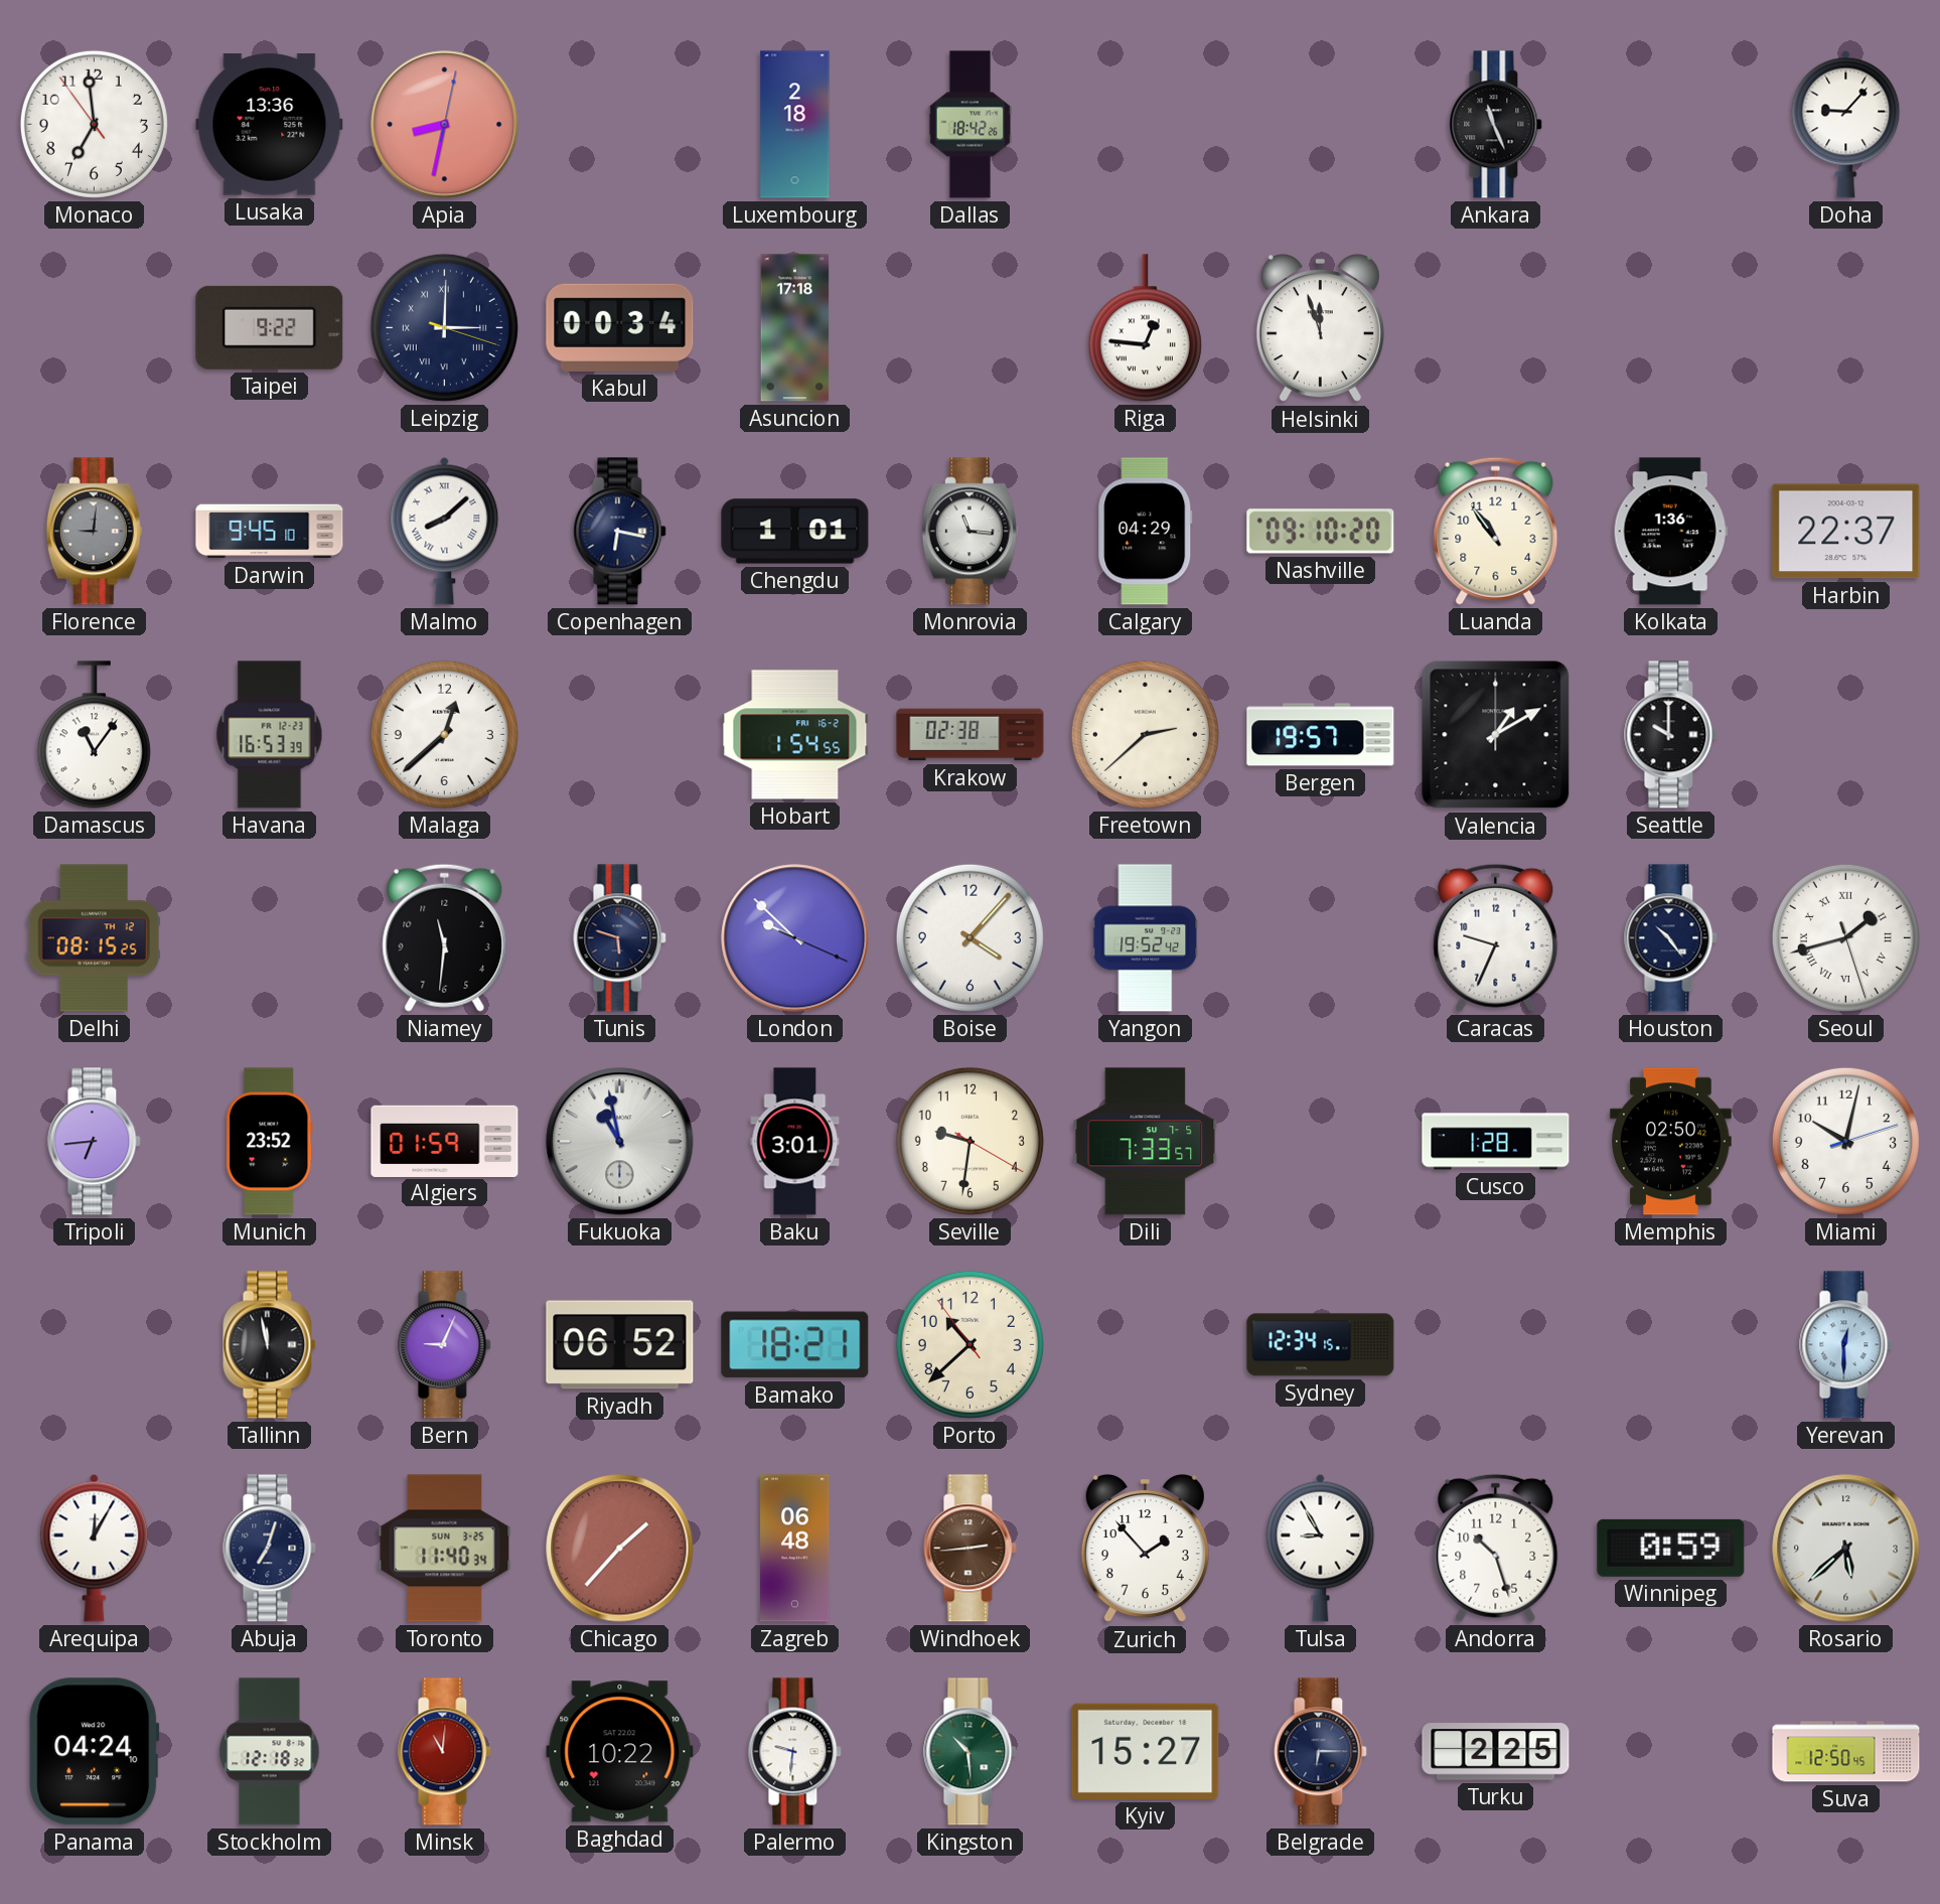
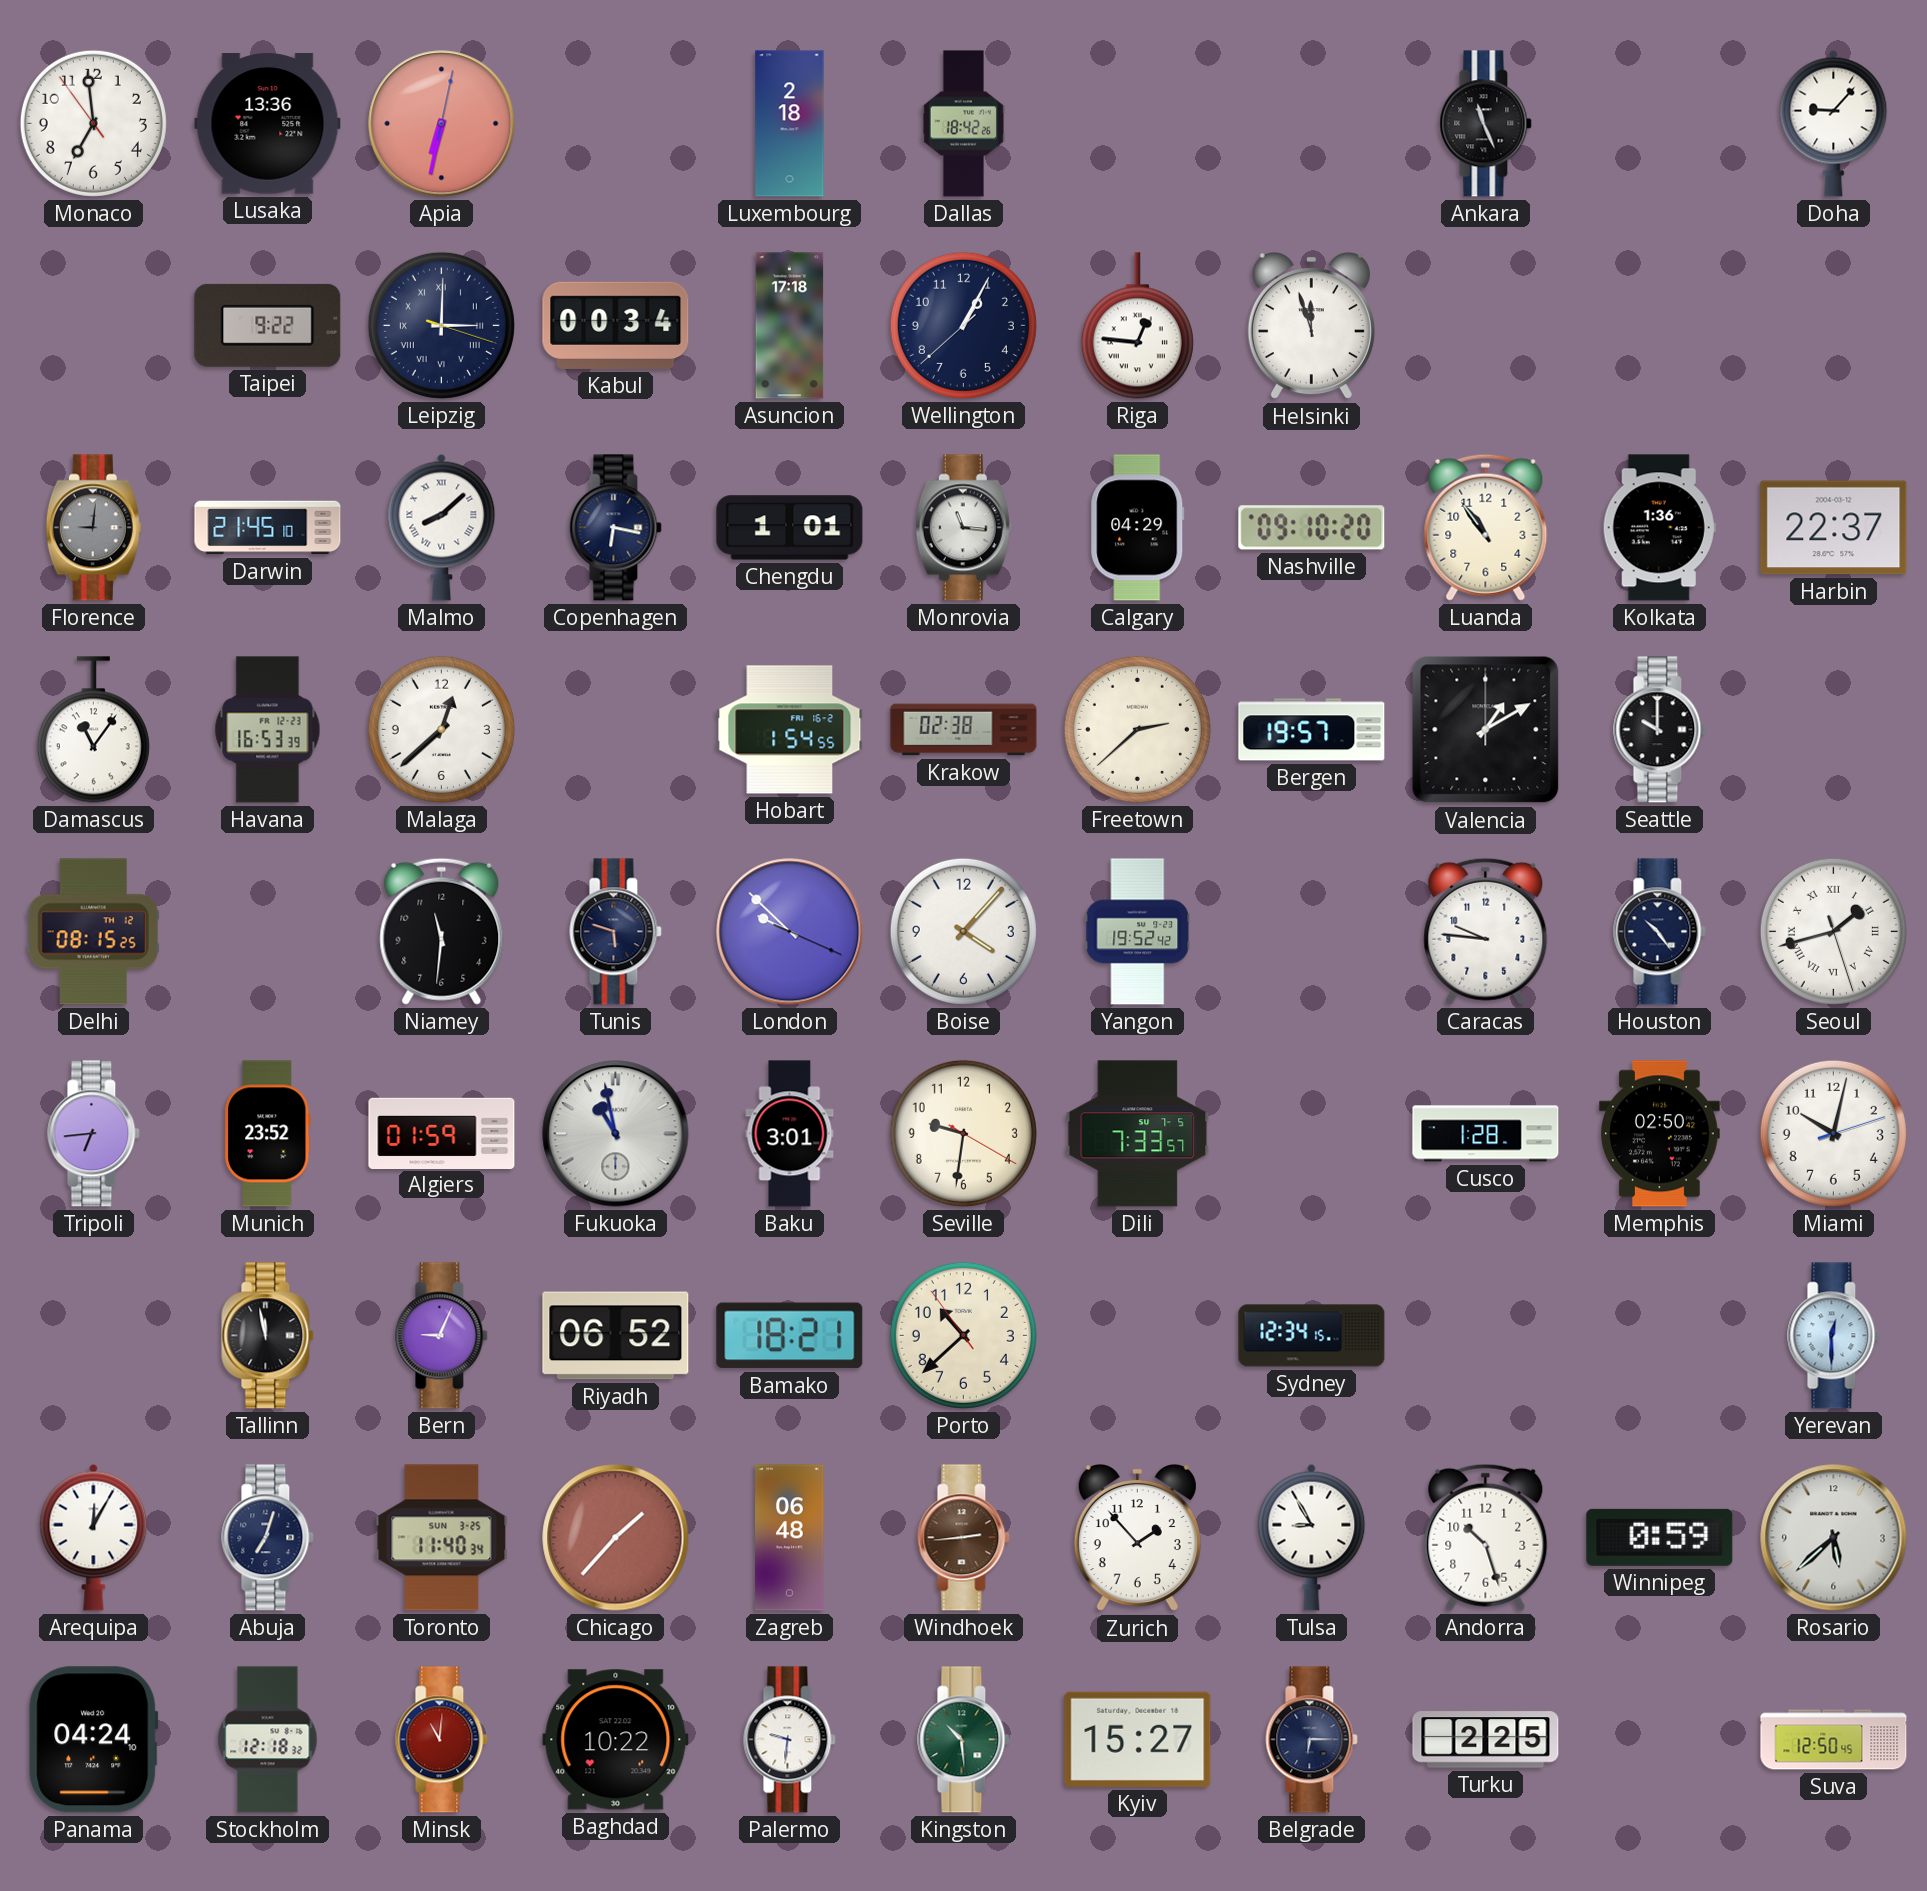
Apia: 8:32 -> 6:32 (442, 124)
Wellington: none -> 1:04 (963, 325)
Darwin: 9:45 -> 21:45 (268, 528)
Caracas: 9:34 -> 9:46 (1486, 931)
